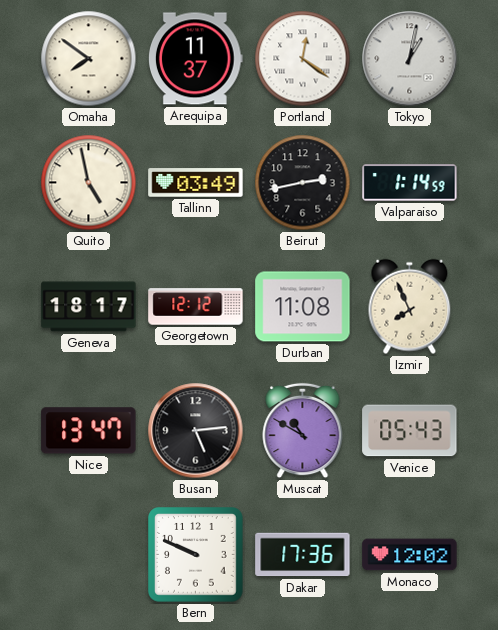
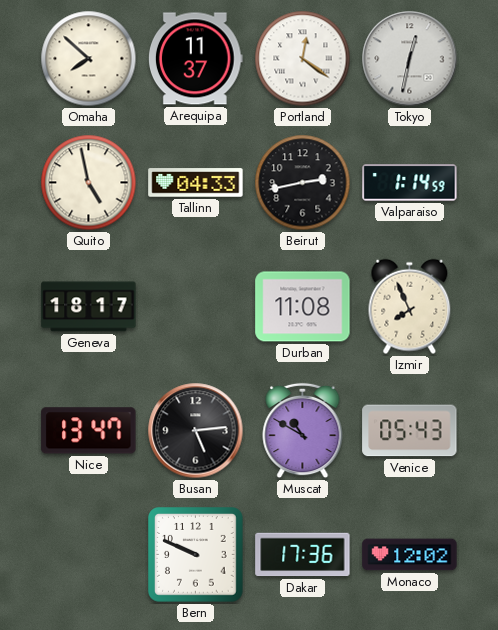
Omaha: 7:51 -> 7:52 (89, 59)
Tokyo: 1:02 -> 12:32 (410, 59)
Tallinn: 03:49 -> 04:33 (196, 183)
Georgetown: 12:12 -> none (196, 307)
